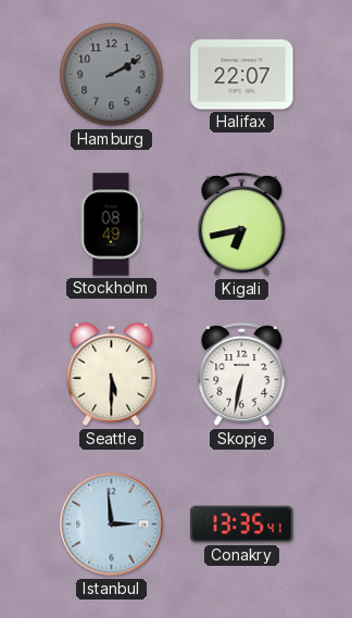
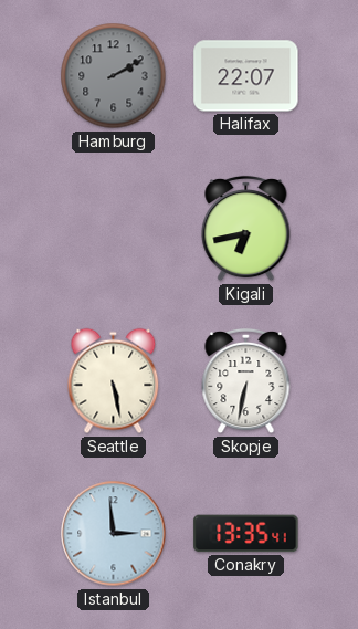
Stockholm: 08:49 -> none (111, 225)
Seattle: 5:30 -> 5:28 (114, 381)
